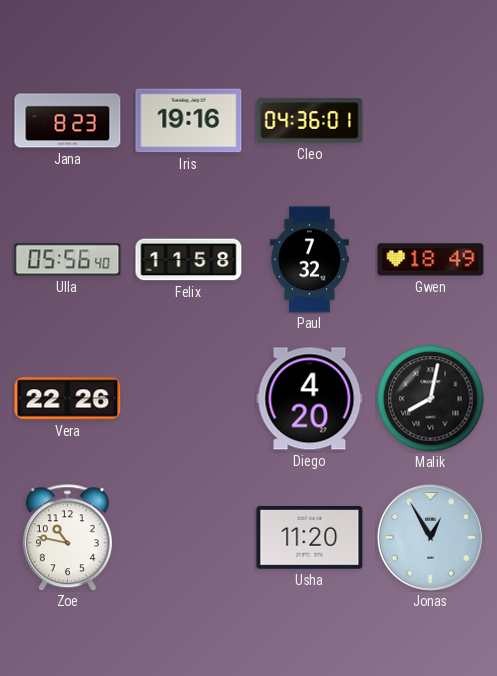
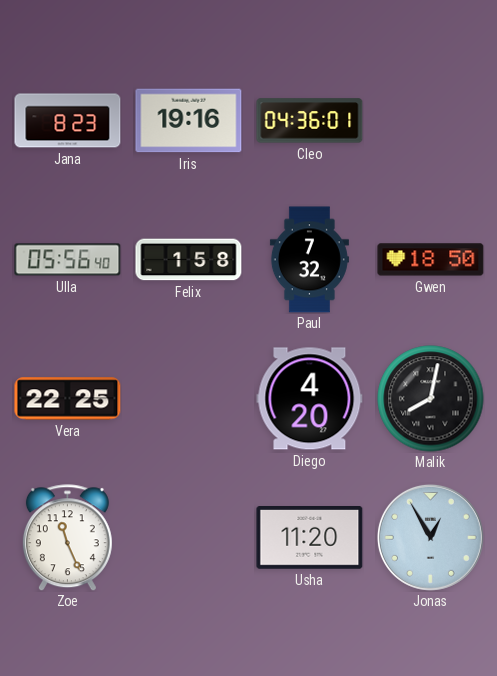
Felix: 11:58 -> 1:58 (189, 260)
Gwen: 18:49 -> 18:50 (431, 260)
Vera: 22:26 -> 22:25 (68, 399)
Zoe: 10:47 -> 11:26 (67, 538)
